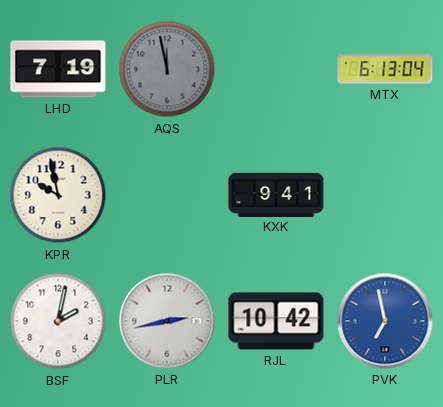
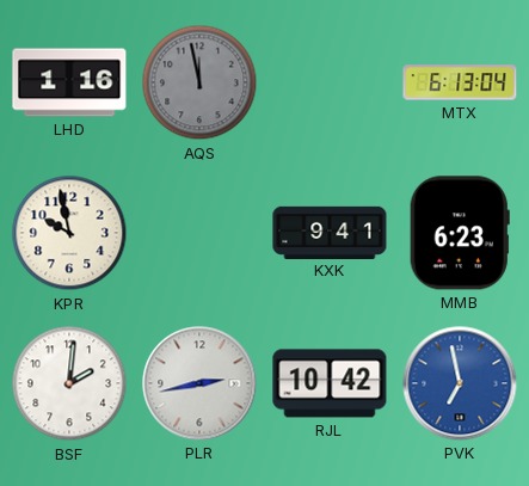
LHD: 7:19 -> 1:16 (69, 82)
MMB: none -> 6:23 (460, 233)
BSF: 2:02 -> 2:01 (69, 383)
